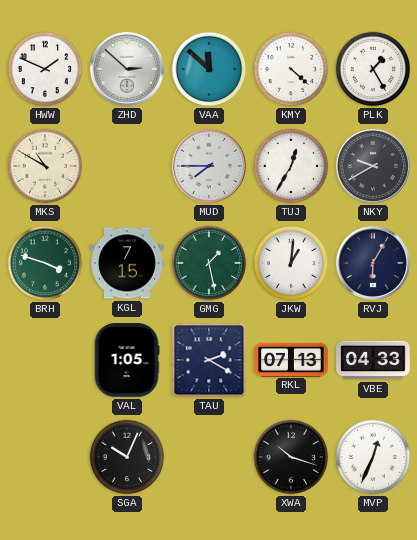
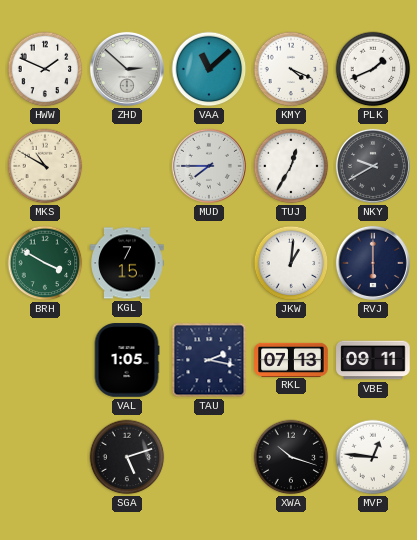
VAA: 11:52 -> 11:08 (209, 69)
KMY: 4:22 -> 4:19 (291, 69)
PLK: 1:25 -> 1:41 (373, 69)
BRH: 3:48 -> 3:50 (45, 263)
GMG: 1:28 -> none (209, 263)
RVJ: 6:05 -> 6:00 (373, 263)
TAU: 2:20 -> 2:17 (209, 360)
VBE: 04:33 -> 09:11 (373, 360)
SGA: 10:04 -> 5:12 (127, 457)
MVP: 12:34 -> 12:46 (373, 457)
